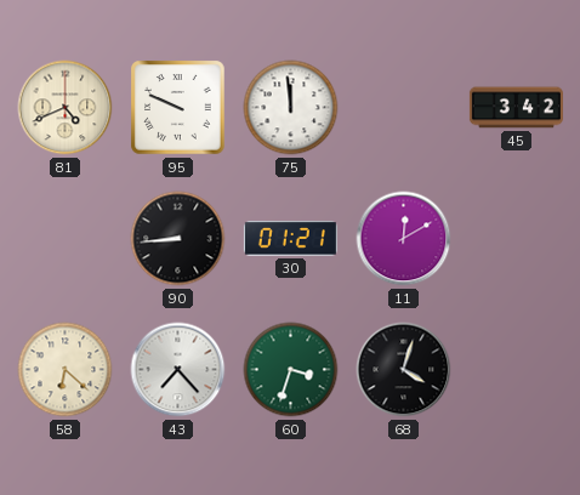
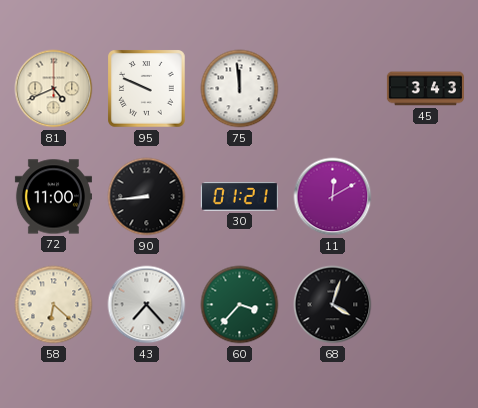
45: 3:42 -> 3:43 (425, 89)
72: none -> 11:00 (53, 197)
60: 3:33 -> 3:37 (240, 305)
